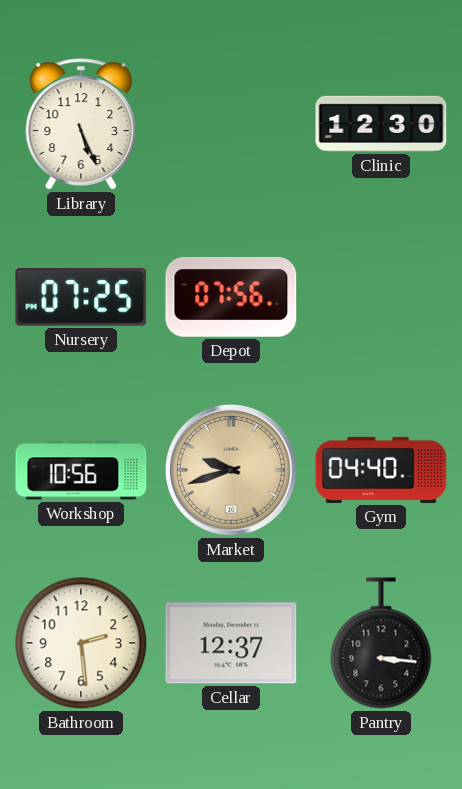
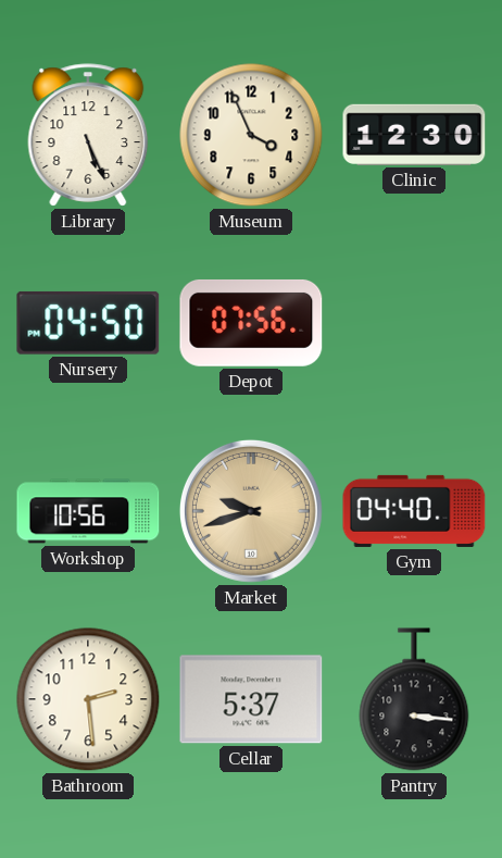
Museum: none -> 3:56 (251, 135)
Nursery: 07:25 -> 04:50 (88, 323)
Cellar: 12:37 -> 5:37 (251, 699)
